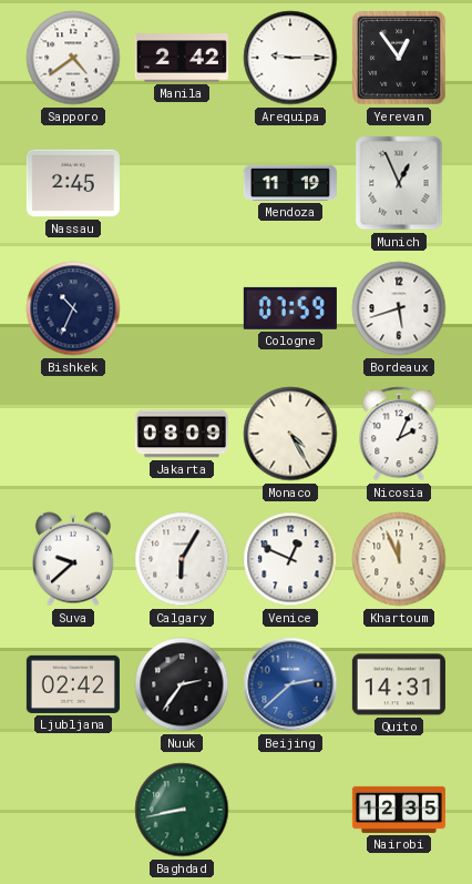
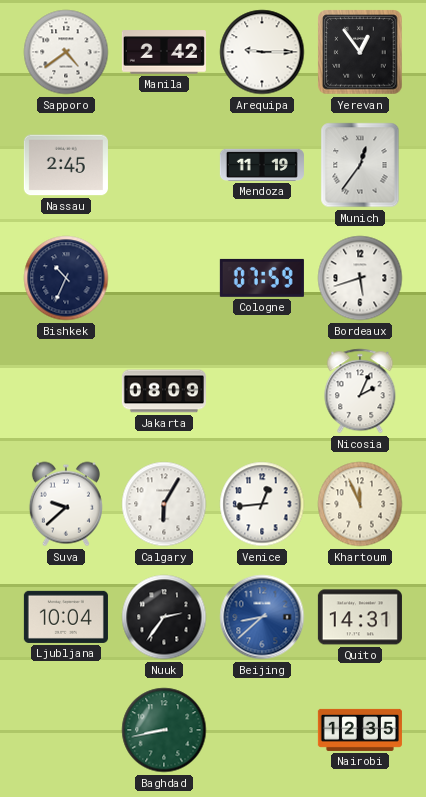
Munich: 12:56 -> 12:36 (360, 165)
Monaco: 4:25 -> none (290, 434)
Venice: 12:49 -> 12:44 (262, 504)
Ljubljana: 02:42 -> 10:04 (66, 617)
Beijing: 2:38 -> 8:38 (262, 617)
